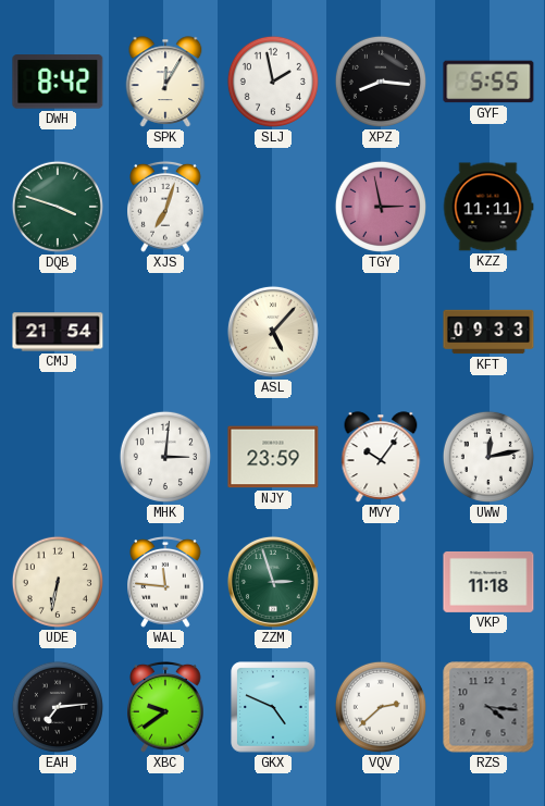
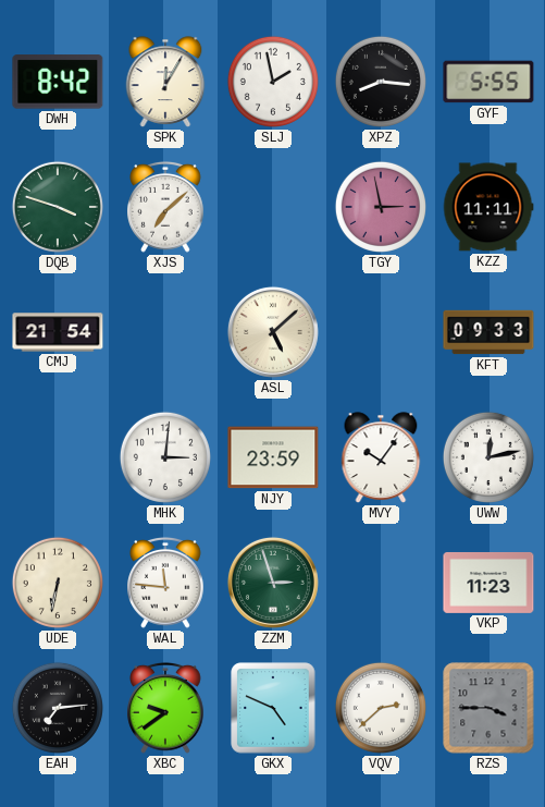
XJS: 7:03 -> 7:08 (165, 207)
ASL: 5:07 -> 5:08 (273, 332)
VKP: 11:18 -> 11:23 (488, 583)
RZS: 4:16 -> 3:45 (488, 708)
